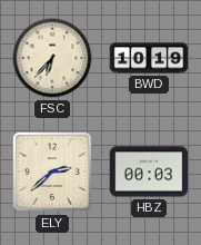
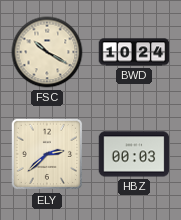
FSC: 6:37 -> 10:20 (47, 52)
BWD: 10:19 -> 10:24 (134, 52)
